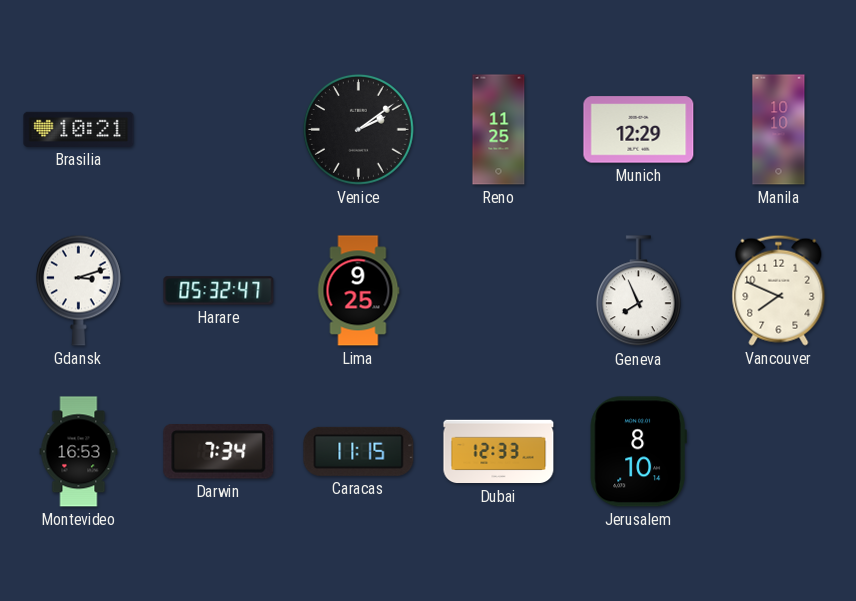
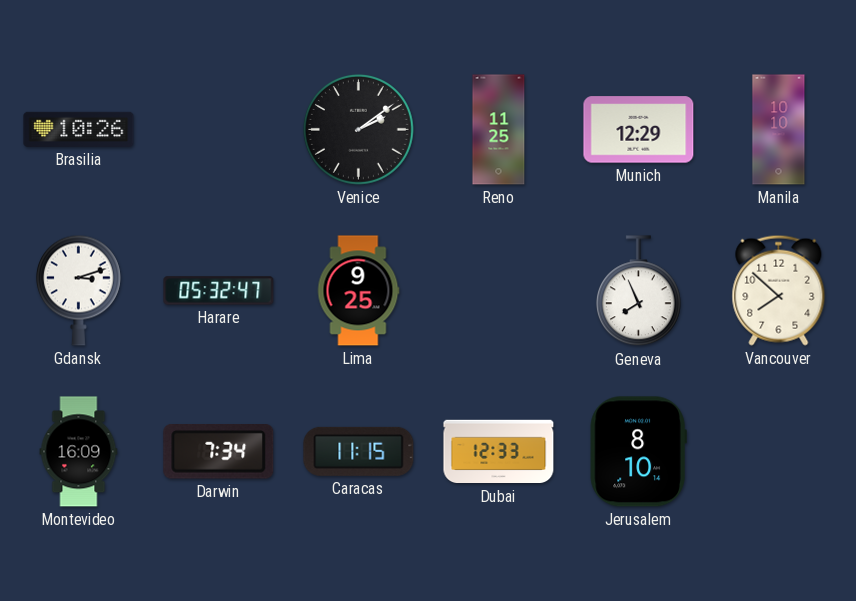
Brasilia: 10:21 -> 10:26 (79, 129)
Vancouver: 7:49 -> 7:52 (779, 290)
Montevideo: 16:53 -> 16:09 (79, 452)
